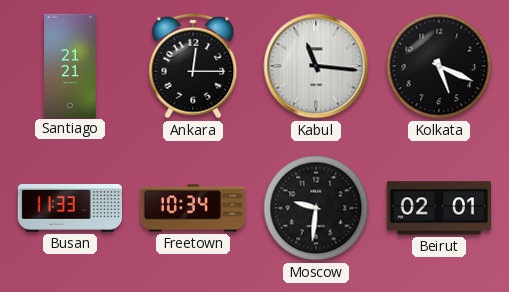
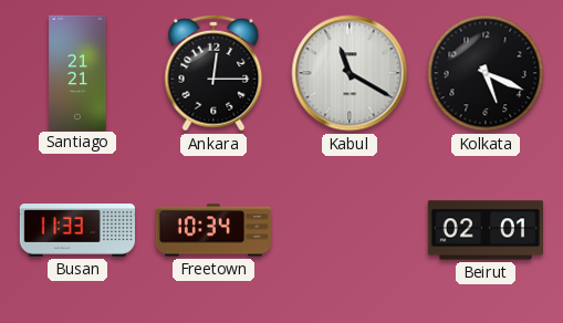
Kabul: 11:16 -> 11:20 (350, 73)
Moscow: 9:31 -> none (316, 208)
